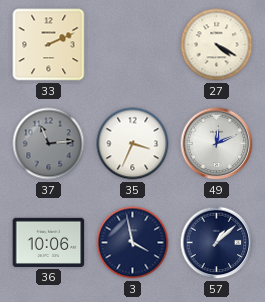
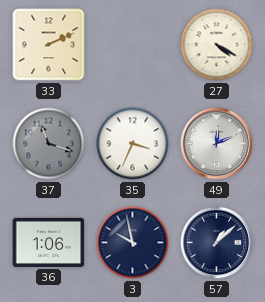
37: 11:14 -> 11:18 (49, 144)
36: 10:06 -> 1:06 (49, 242)
3: 3:58 -> 9:58 (133, 243)
